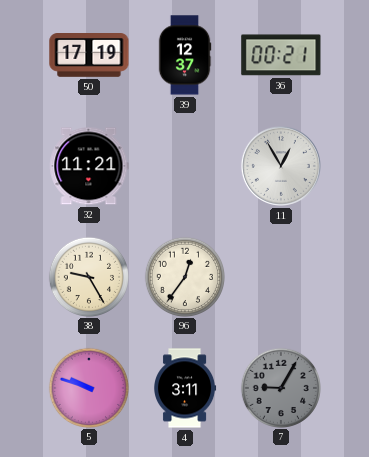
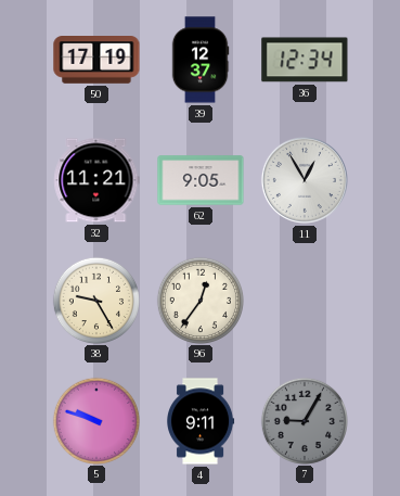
36: 00:21 -> 12:34 (305, 60)
62: none -> 9:05 (201, 180)
4: 3:11 -> 9:11 (202, 421)
